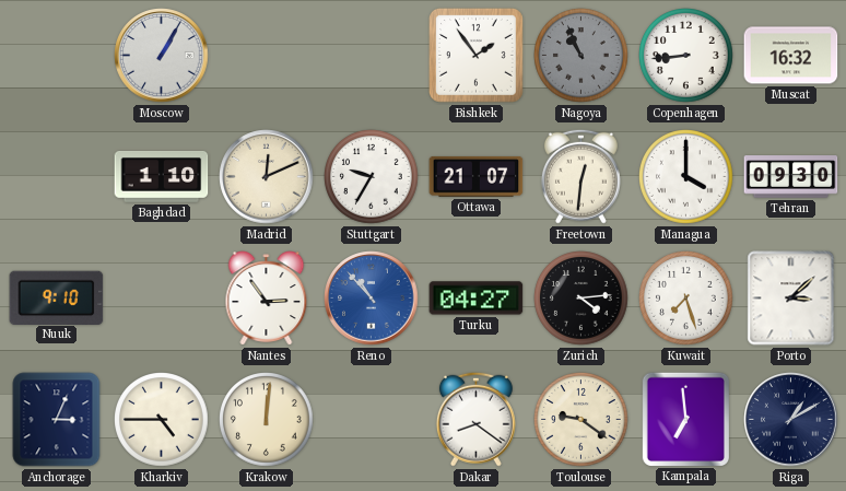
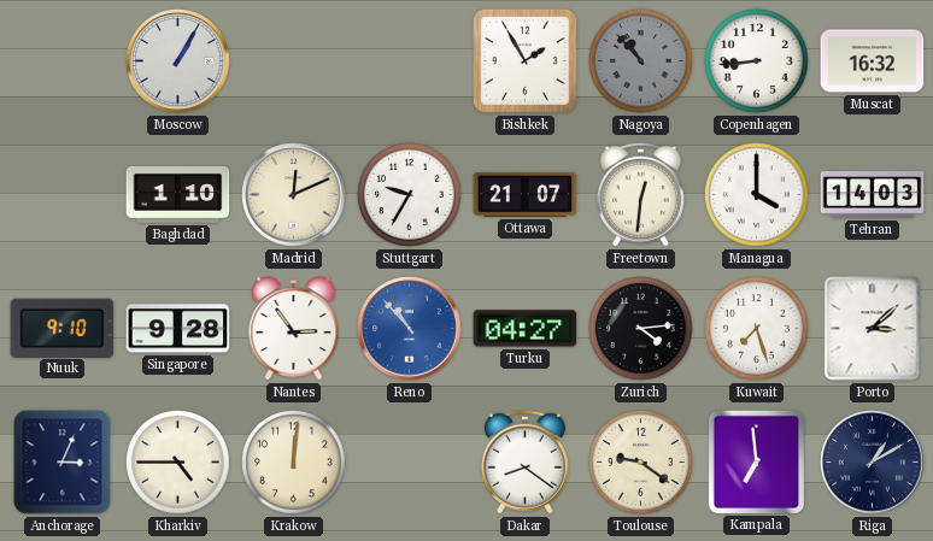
Bishkek: 1:54 -> 1:55 (524, 60)
Nagoya: 10:56 -> 10:53 (641, 61)
Tehran: 09:30 -> 14:03 (873, 195)
Singapore: none -> 9:28 (178, 329)
